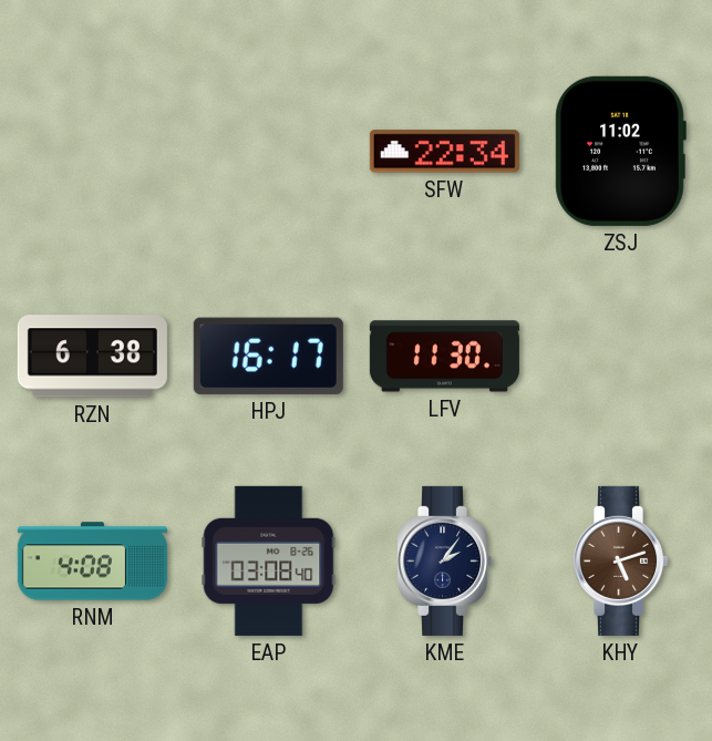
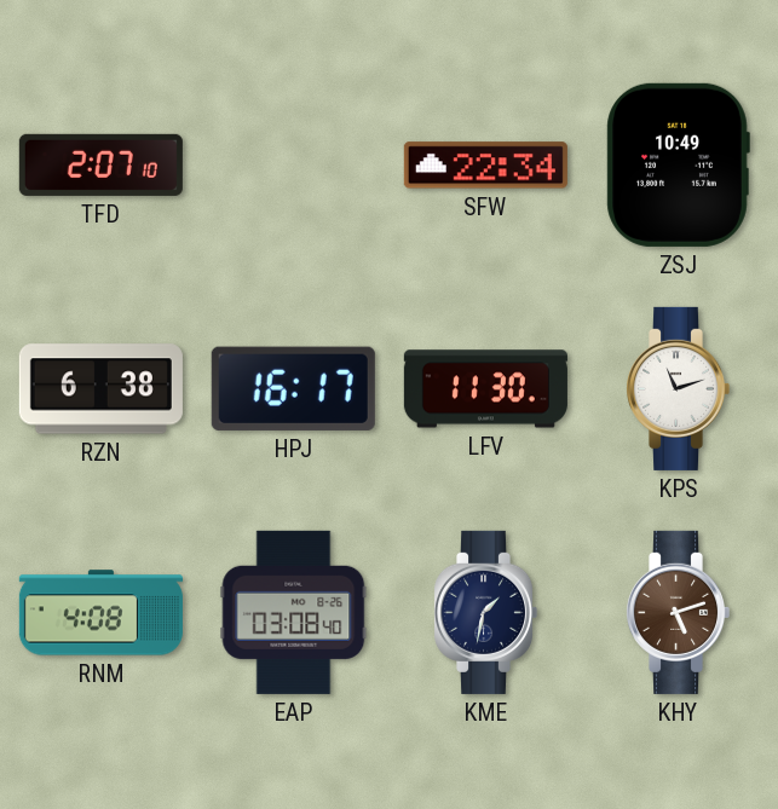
TFD: none -> 2:07 (100, 164)
ZSJ: 11:02 -> 10:49 (678, 164)
KPS: none -> 11:12 (679, 388)
KME: 2:06 -> 1:32 (486, 612)
